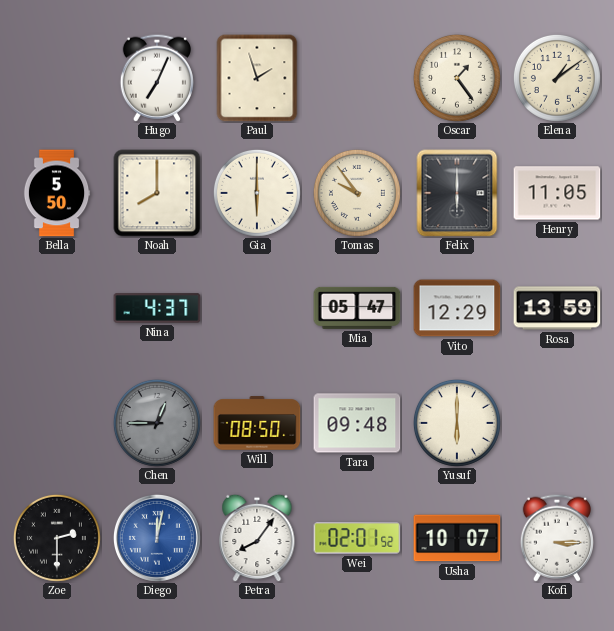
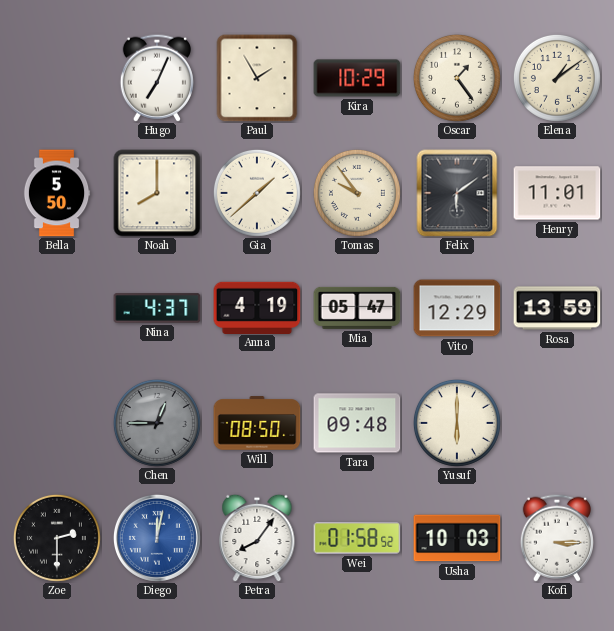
Paul: 1:57 -> 1:55 (257, 78)
Kira: none -> 10:29 (357, 78)
Gia: 6:00 -> 1:38 (257, 193)
Felix: 6:00 -> 6:09 (457, 193)
Henry: 11:05 -> 11:01 (557, 193)
Anna: none -> 4:19 (257, 307)
Wei: 02:01 -> 01:58 (357, 538)
Usha: 10:07 -> 10:03 (457, 538)
